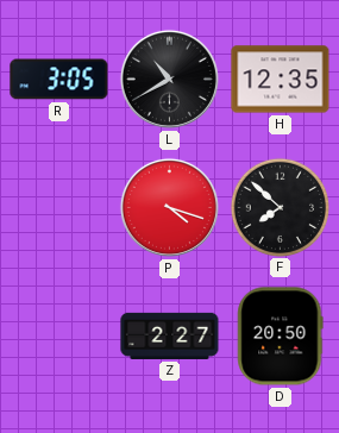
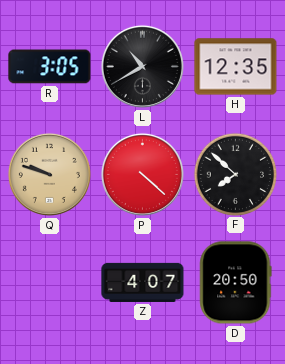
Q: none -> 9:48 (49, 174)
P: 4:18 -> 4:22 (142, 174)
Z: 2:27 -> 4:07 (143, 282)
